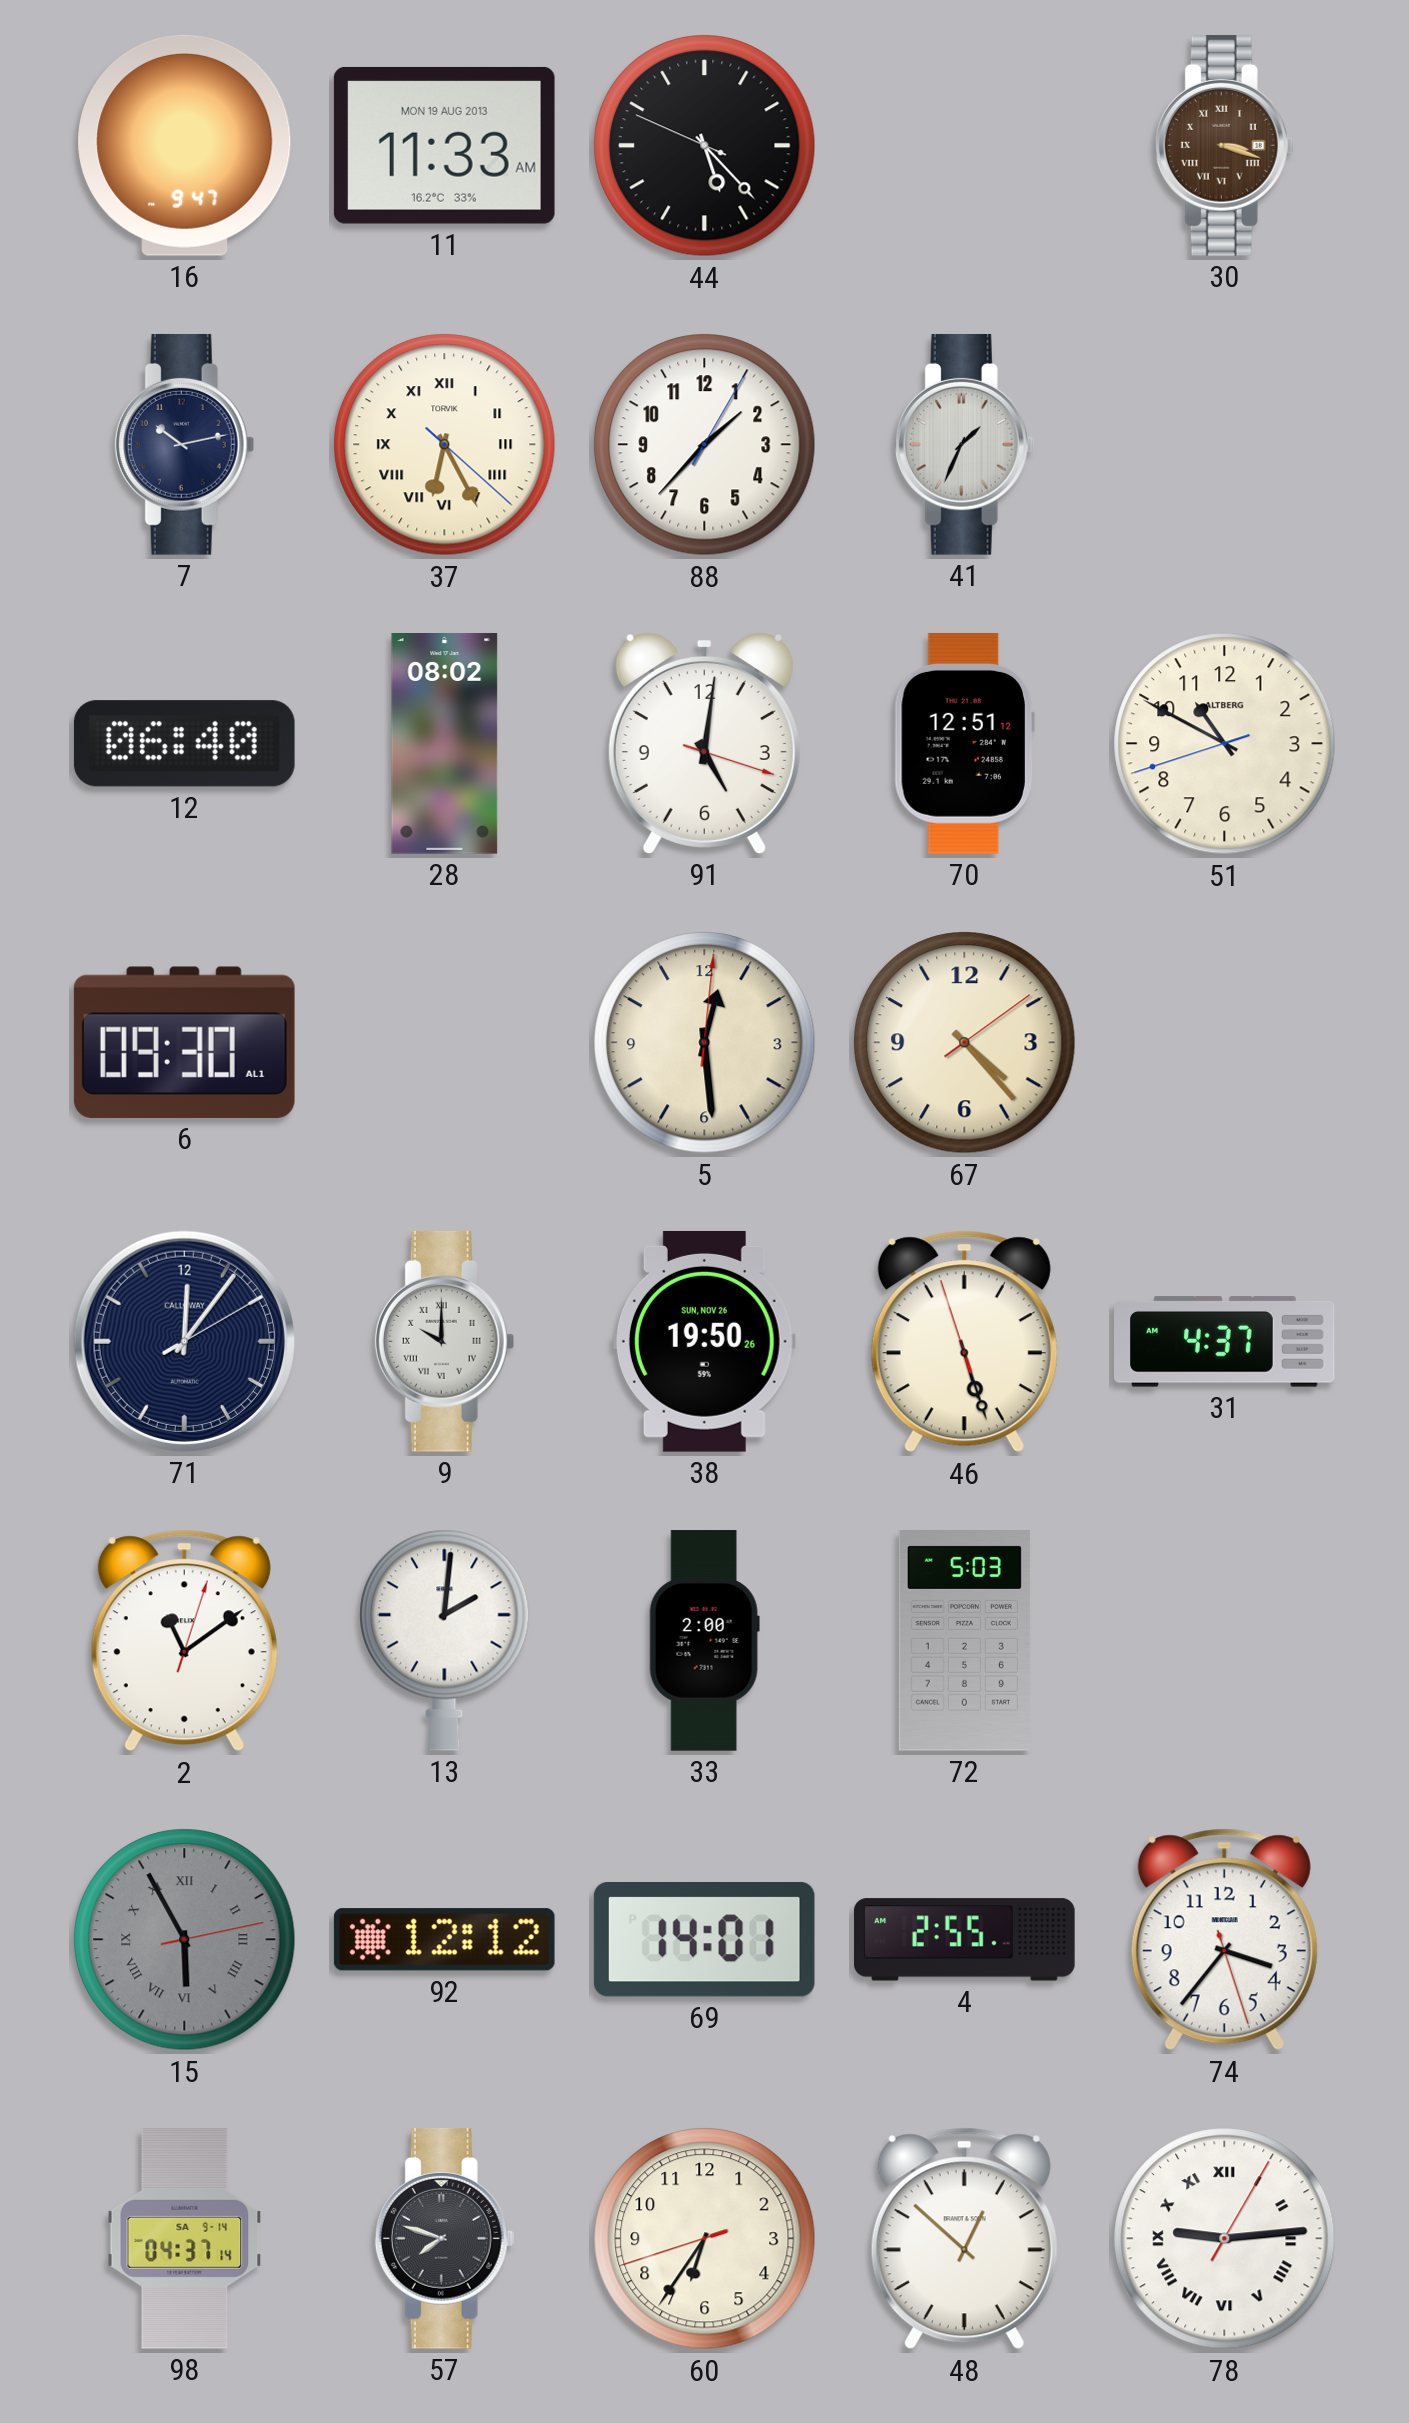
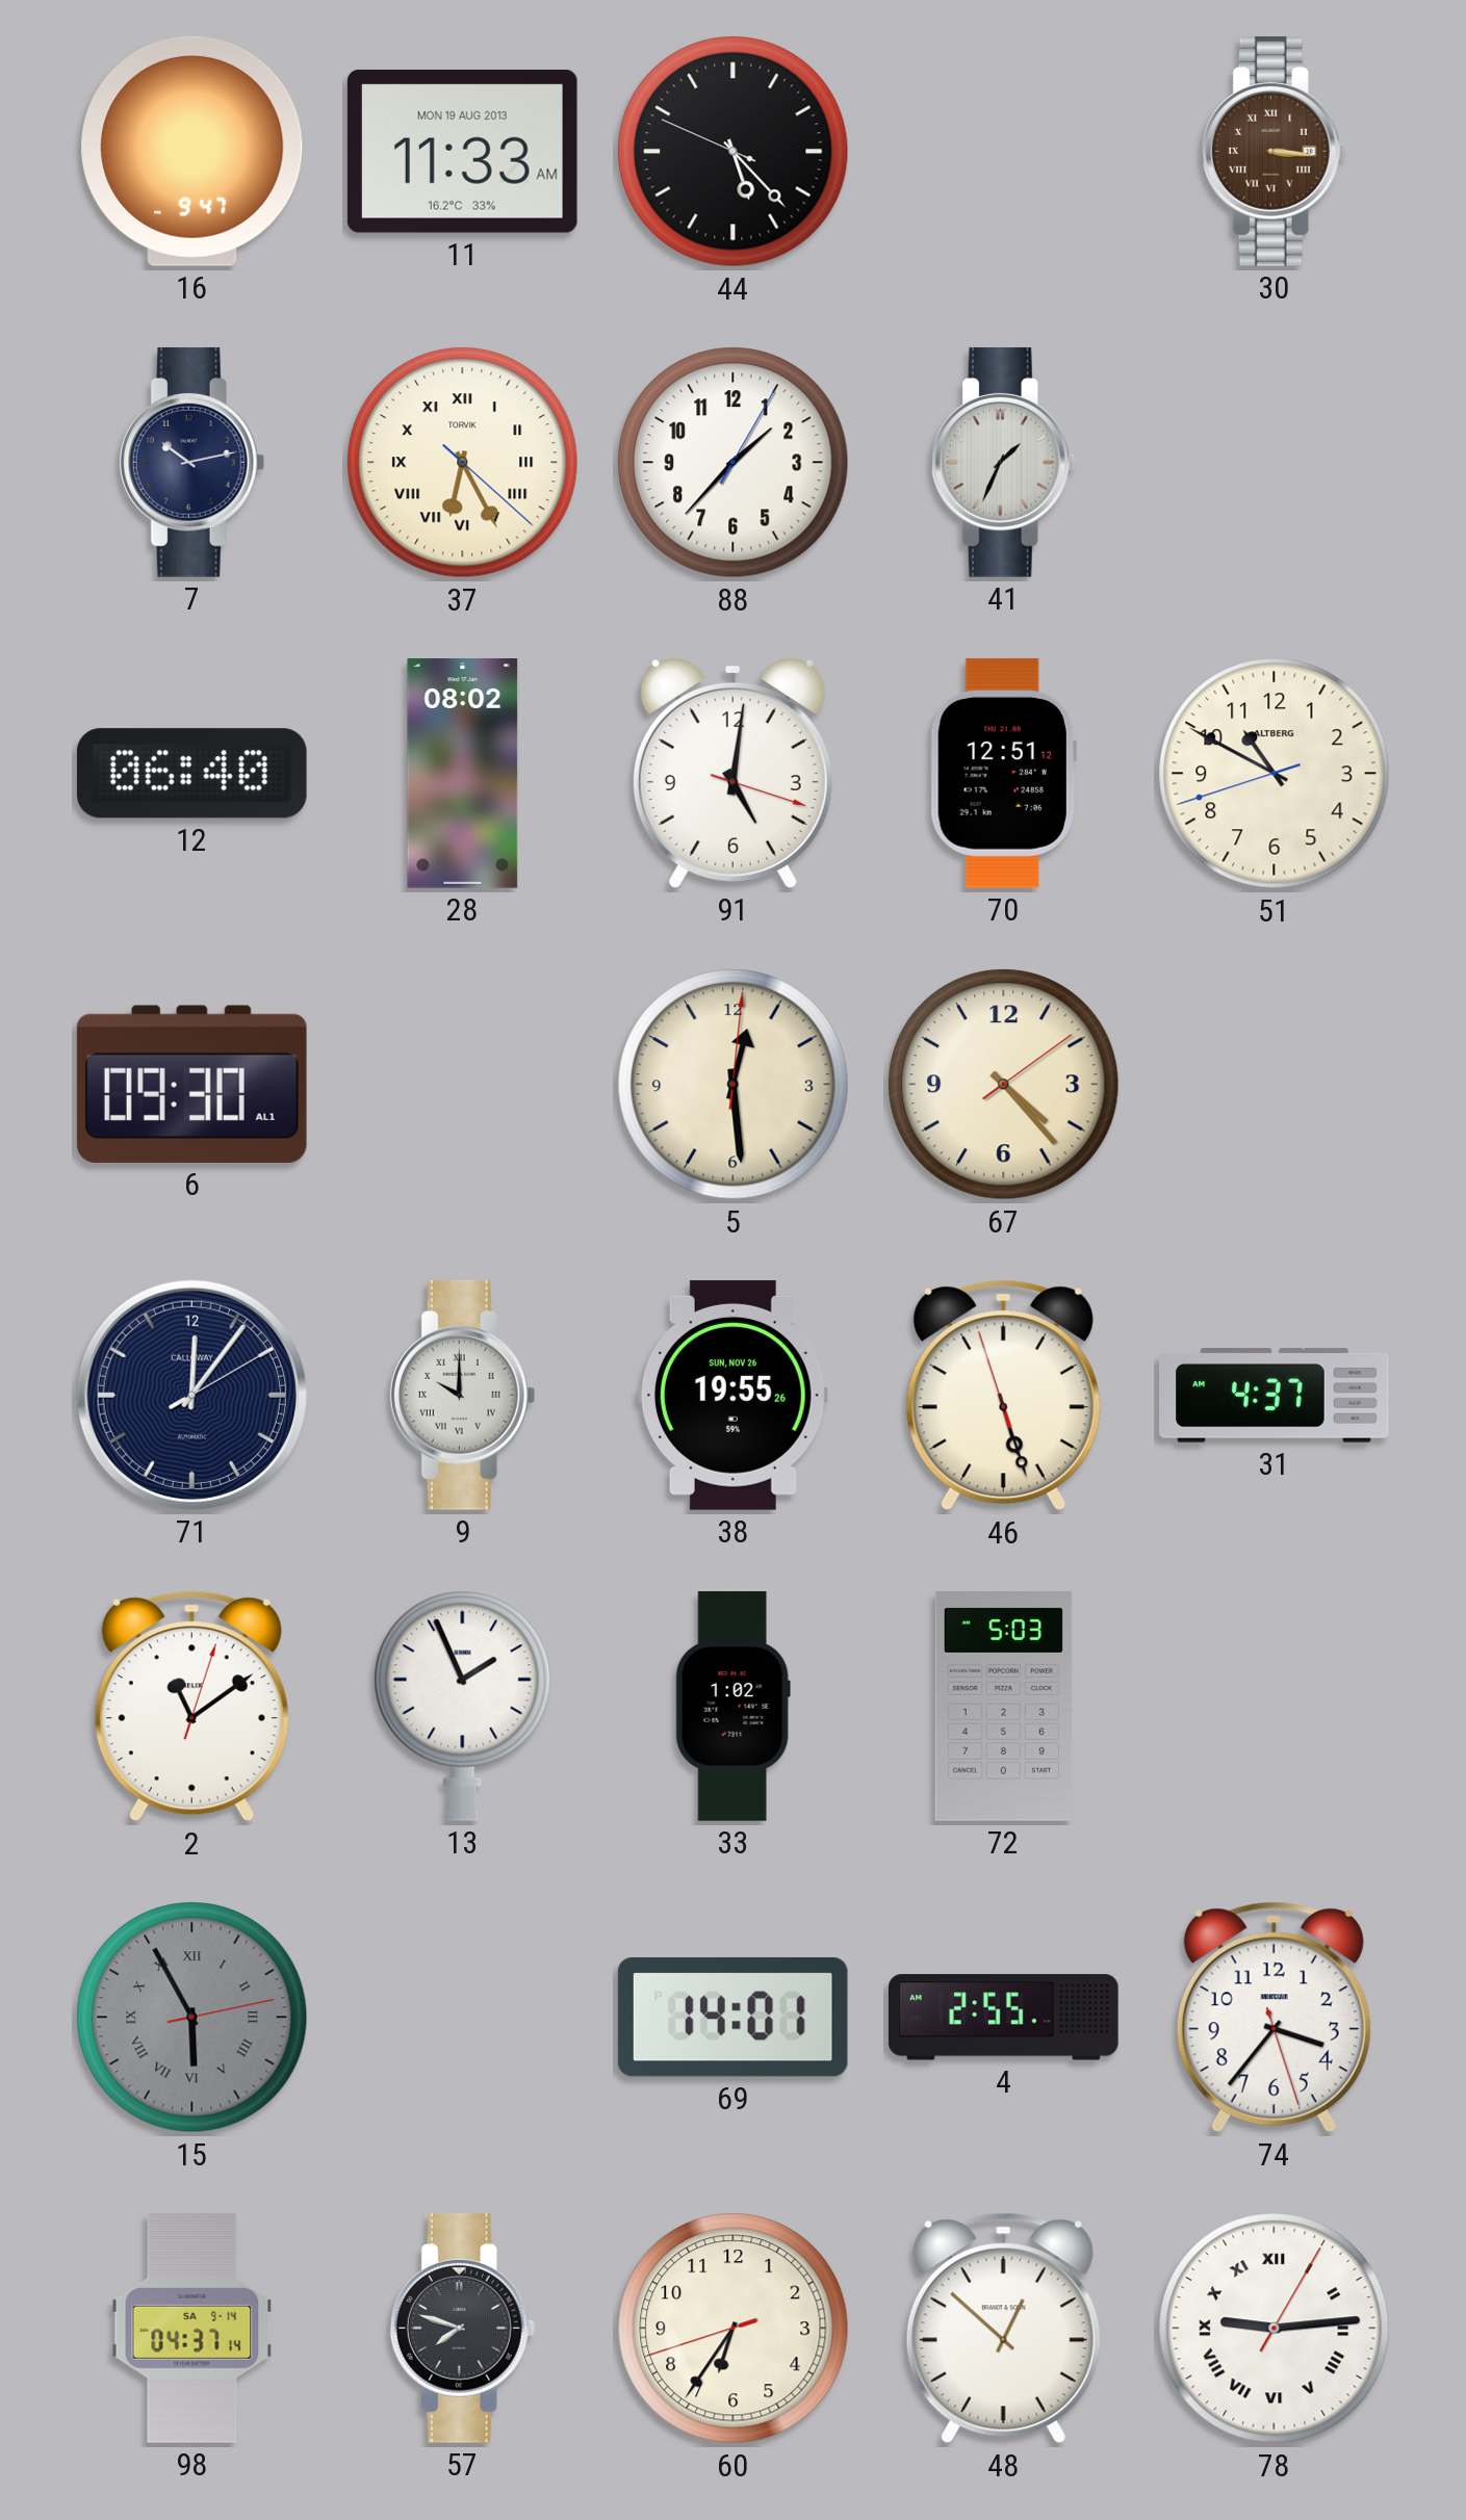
30: 3:18 -> 3:16 (1275, 151)
38: 19:50 -> 19:55 (732, 1395)
13: 2:01 -> 1:56 (463, 1706)
33: 2:00 -> 1:02 (732, 1707)
92: 12:12 -> none (444, 1940)
